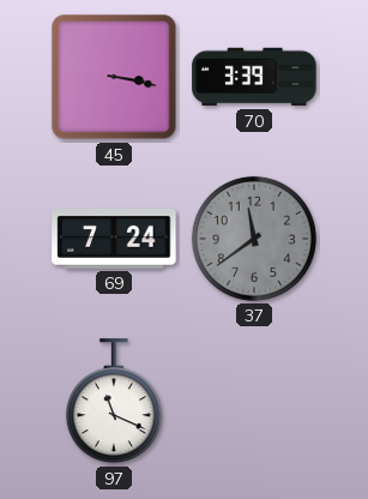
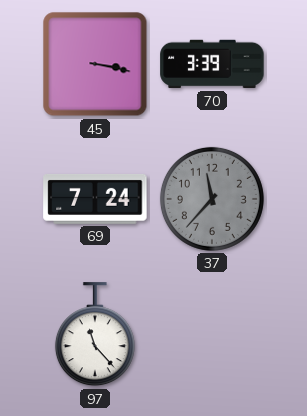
37: 11:39 -> 11:37 (212, 199)
97: 11:19 -> 11:23 (95, 335)
